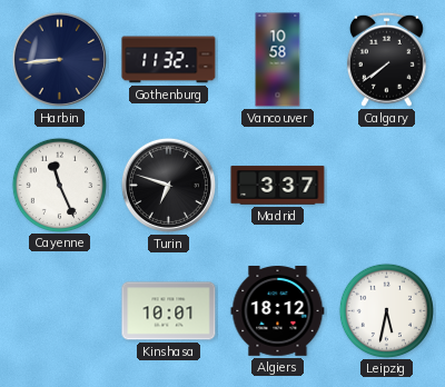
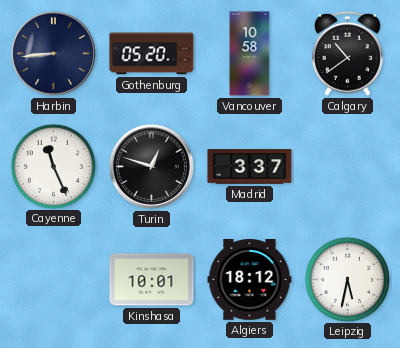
Gothenburg: 11:32 -> 05:20 (152, 54)
Calgary: 7:39 -> 10:39 (347, 53)
Turin: 6:48 -> 12:48 (151, 166)
